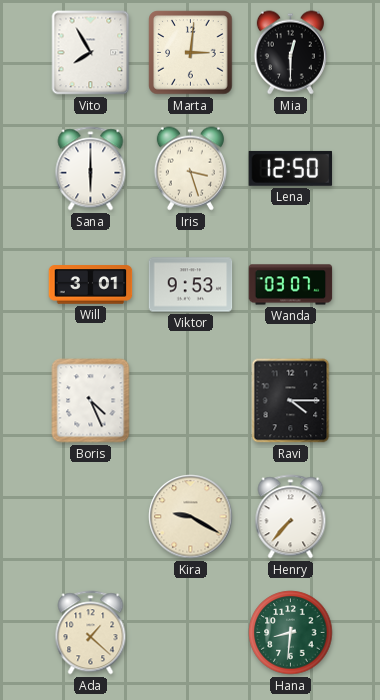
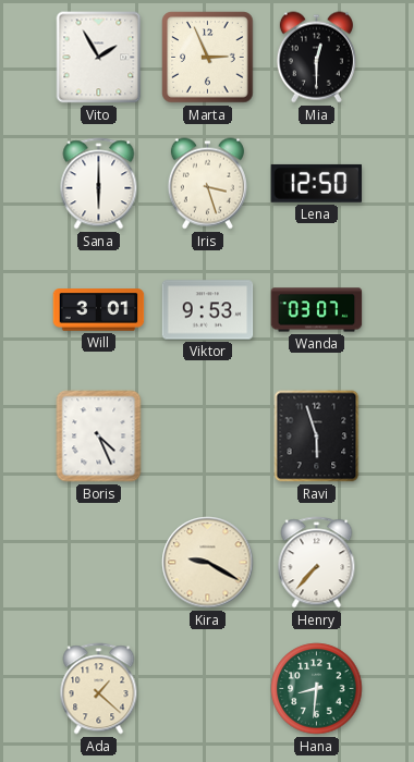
Vito: 7:55 -> 1:55 (99, 58)
Marta: 3:01 -> 2:56 (208, 58)
Ravi: 4:15 -> 5:57 (317, 437)
